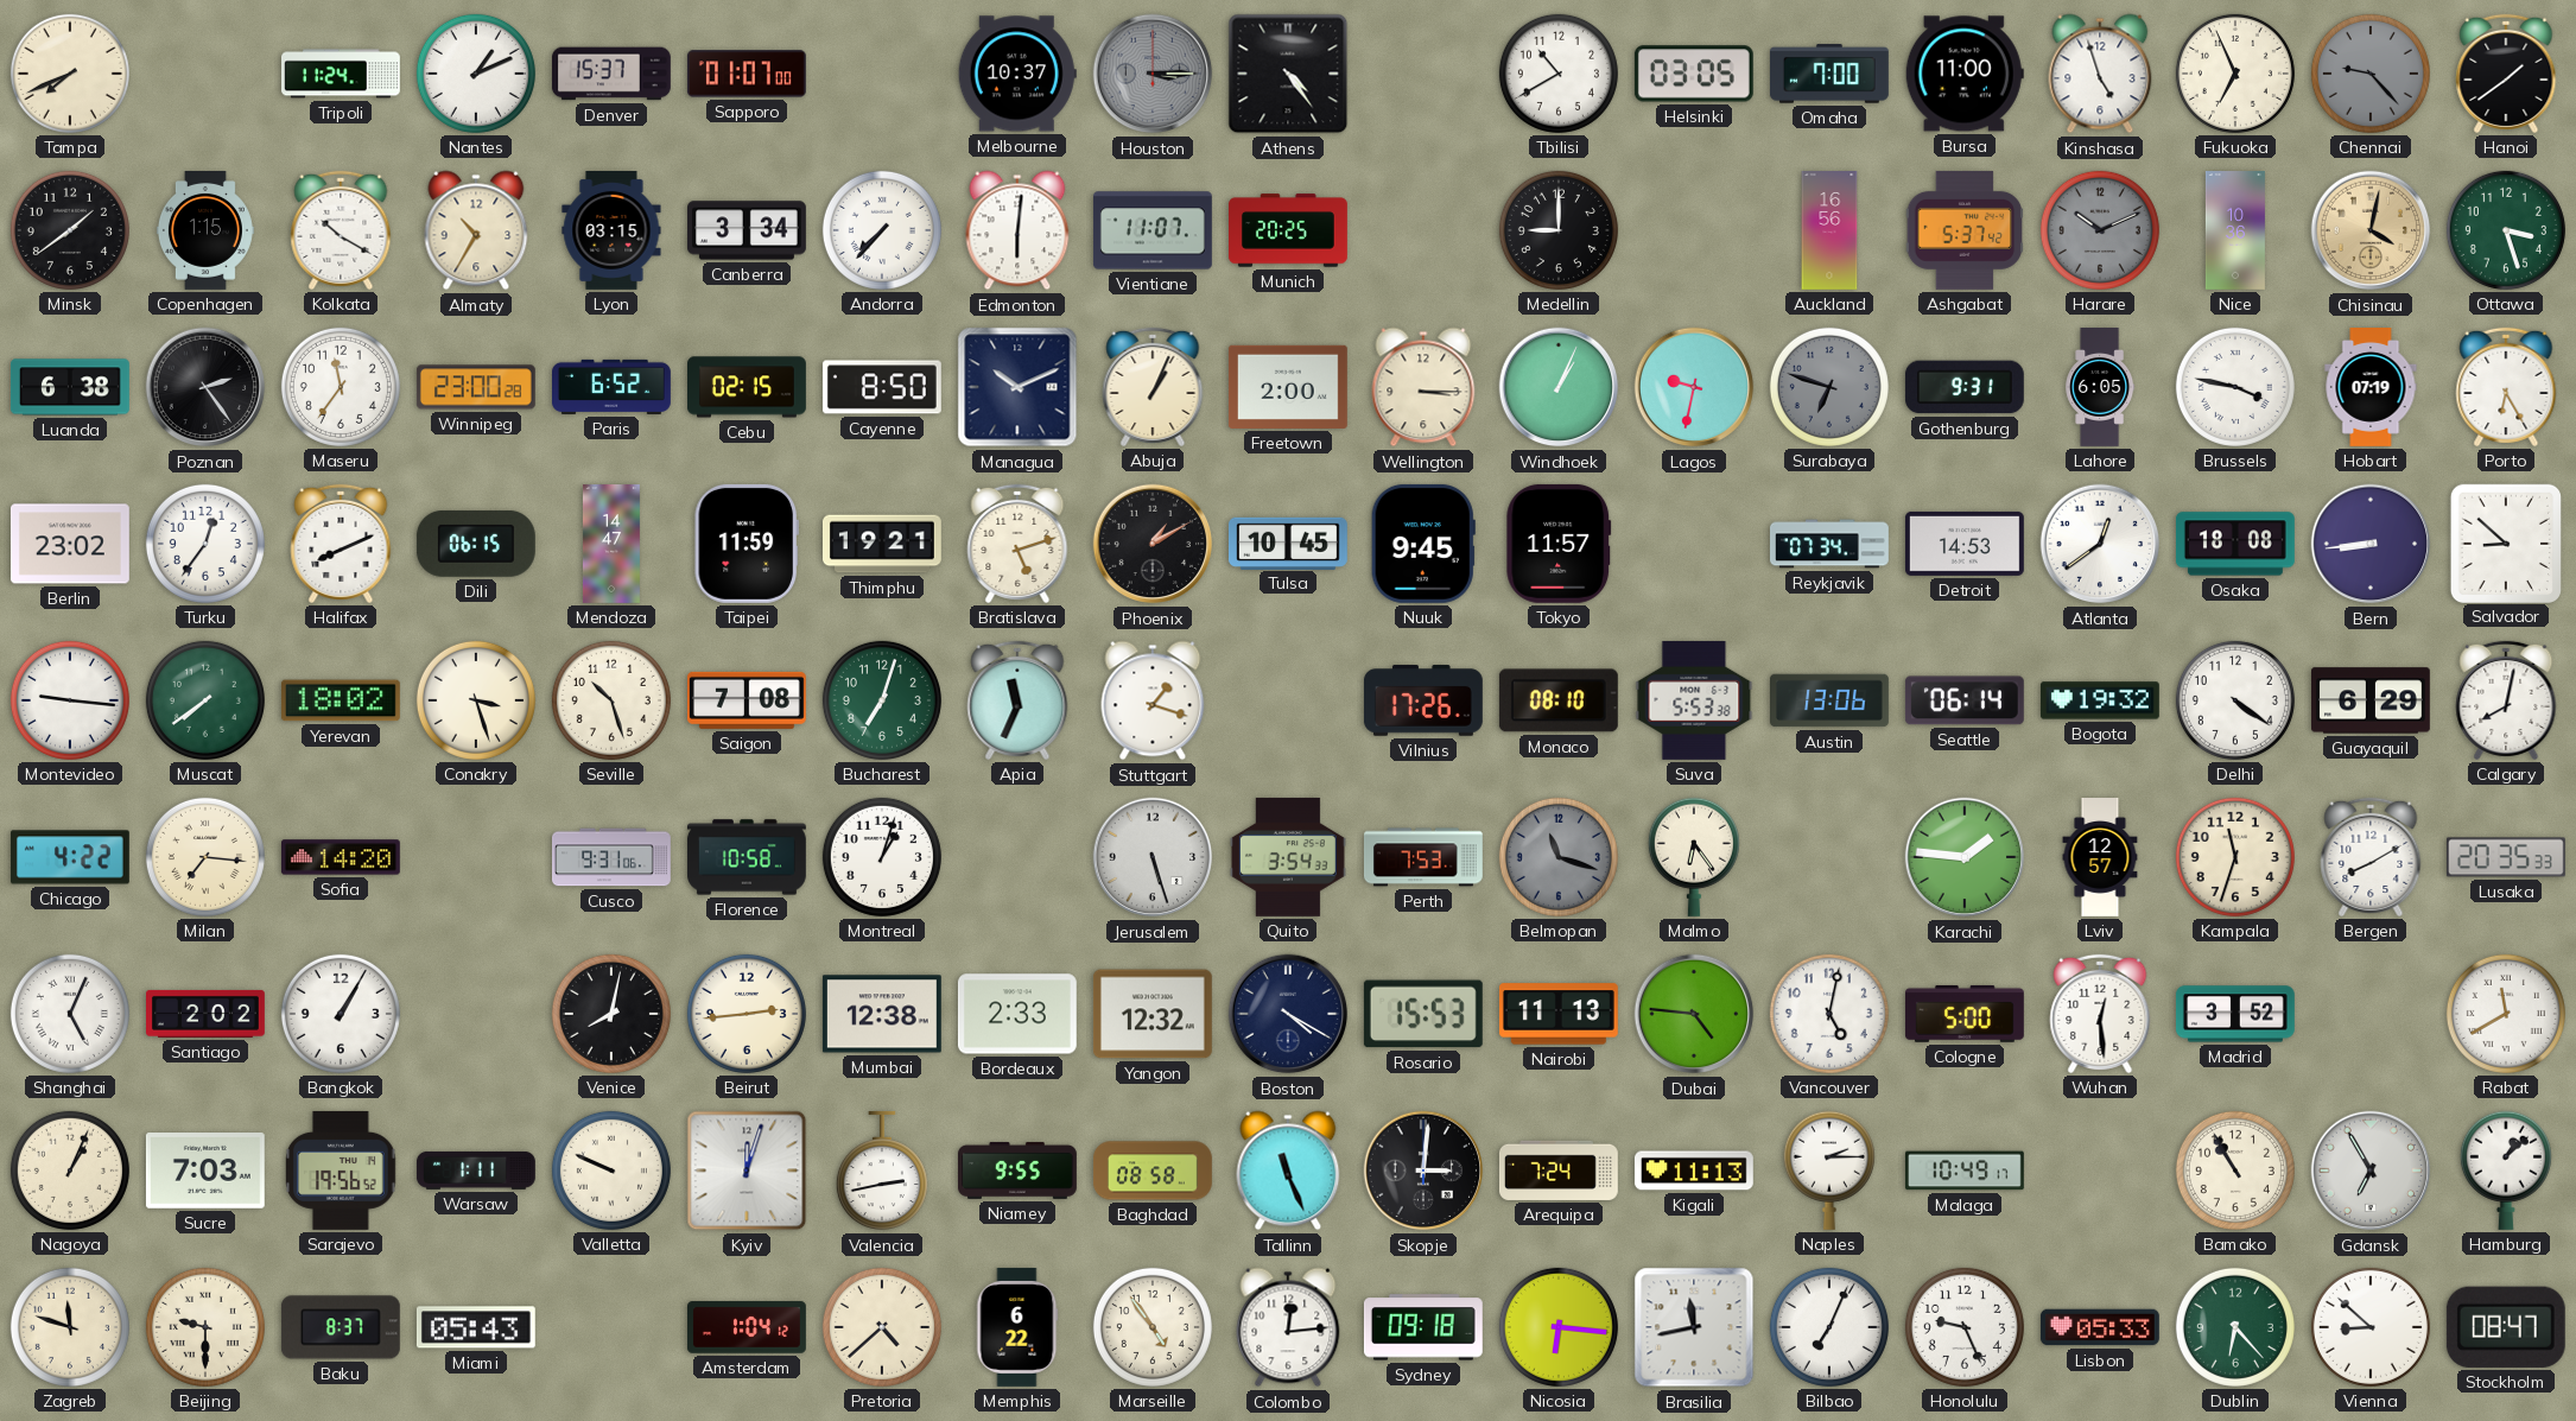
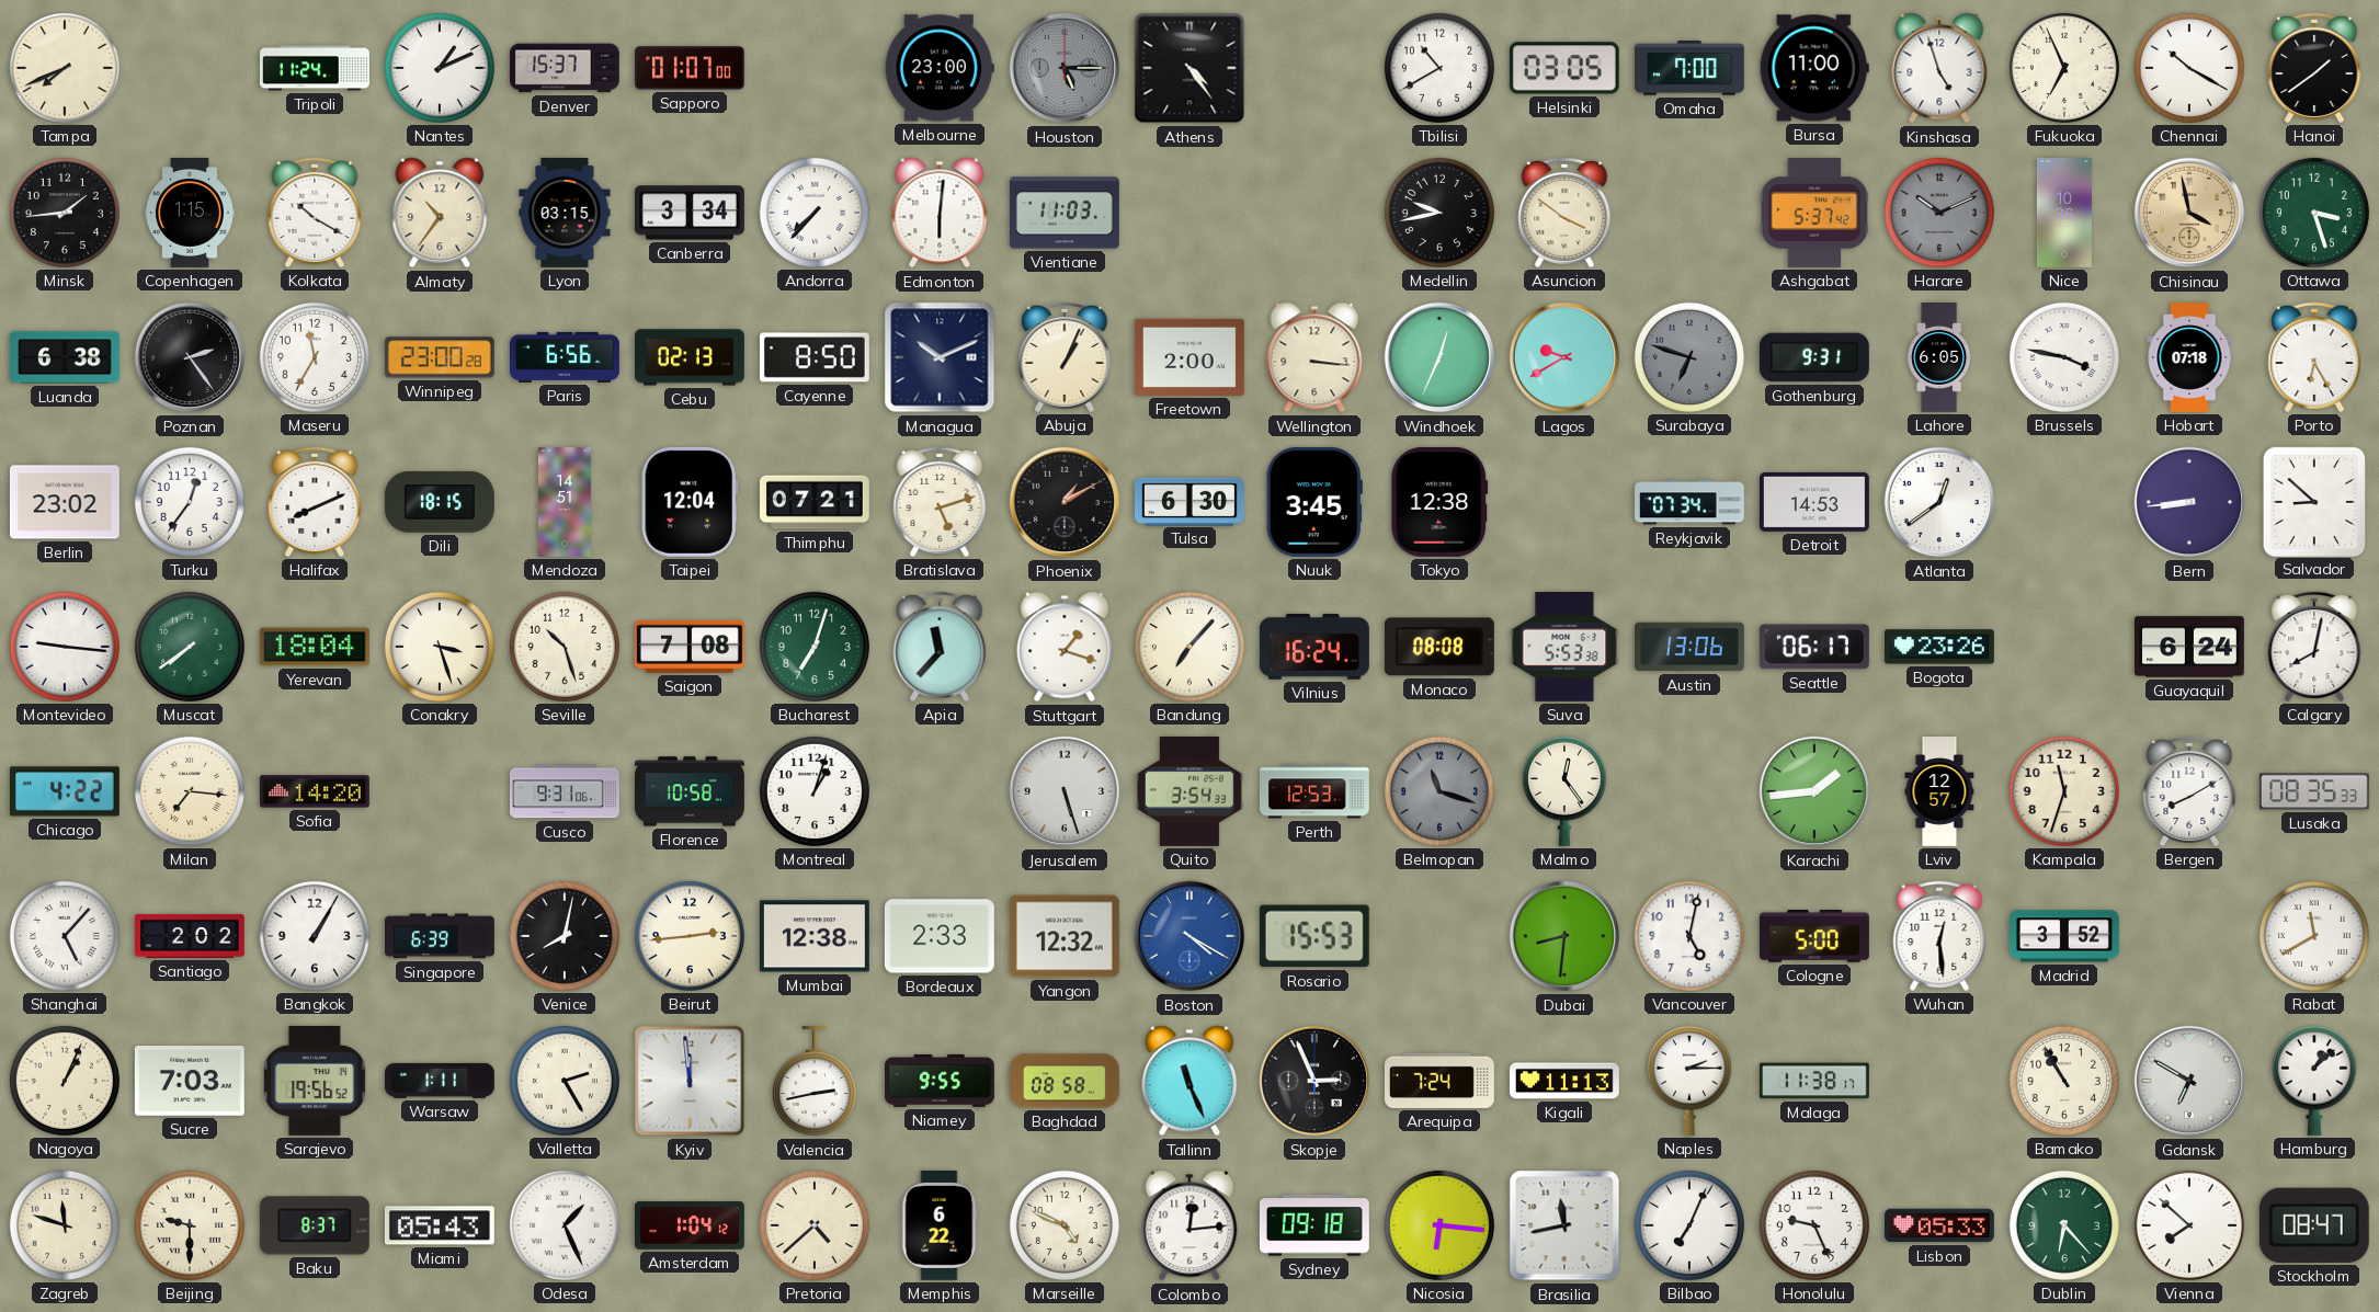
Melbourne: 10:37 -> 23:00 (940, 68)
Houston: 3:15 -> 5:15 (1065, 68)
Chennai: 9:23 -> 10:20 (2189, 68)
Chennai dial: grey -> white (2189, 68)
Minsk: 1:39 -> 1:44 (65, 213)
Almaty: 10:35 -> 10:36 (440, 213)
Vientiane: 11:07 -> 11:03 (1065, 213)
Munich: 20:25 -> none (1289, 230)
Medellin: 9:00 -> 9:43 (1439, 213)
Asuncion: none -> 3:51 (1564, 213)
Auckland: 16:56 -> none (1829, 231)
Chisinau: 4:02 -> 3:58 (2189, 213)
Maseru: 11:36 -> 11:35 (315, 357)
Paris: 6:52 -> 6:56 (566, 357)
Cebu: 02:15 -> 02:13 (691, 357)
Wellington: 3:15 -> 3:16 (1314, 357)
Windhoek: 1:04 -> 12:34 (1439, 357)
Lagos: 9:32 -> 9:40 (1564, 357)
Hobart: 07:19 -> 07:18 (2189, 358)
Dili: 06:15 -> 18:15 (440, 502)
Mendoza: 14:47 -> 14:51 (565, 503)
Taipei: 11:59 -> 12:04 (690, 502)
Thimphu: 19:21 -> 07:21 (816, 502)
Tulsa: 10:45 -> 6:30 (1189, 501)
Nuuk: 9:45 -> 3:45 (1314, 502)
Tokyo: 11:57 -> 12:38 (1439, 502)
Osaka: 18:08 -> none (2235, 544)
Yerevan: 18:02 -> 18:04 (315, 647)
Apia: 11:34 -> 11:37 (940, 647)
Bandung: none -> 7:07 (1189, 647)
Vilnius: 17:26 -> 16:24 (1314, 647)
Monaco: 08:10 -> 08:08 (1439, 647)
Seattle: 06:14 -> 06:17 (1814, 647)
Bogota: 19:32 -> 23:26 (1939, 647)
Delhi: 4:21 -> none (2235, 700)
Guayaquil: 6:29 -> 6:24 (2189, 647)
Perth: 7:53 -> 12:53 (1316, 791)
Malmo: 6:24 -> 12:24 (1564, 791)
Karachi: 1:46 -> 1:44 (1814, 791)
Lusaka: 20:35 -> 08:35 (2314, 791)
Shanghai: 5:04 -> 5:07 (65, 936)
Singapore: none -> 6:39 (441, 936)
Boston dial: navy -> blue (1189, 936)
Nairobi: 11:13 -> none (1559, 1014)
Dubai: 4:46 -> 8:31 (1564, 936)
Valletta: 9:49 -> 2:25 (565, 1081)
Kyiv: 12:03 -> 11:59 (690, 1081)
Skopje: 3:01 -> 2:56 (1314, 1081)
Malaga: 10:49 -> 11:38 (1814, 1081)
Gdansk: 6:55 -> 6:50 (2189, 1081)
Odesa: none -> 1:26 (565, 1225)
Marseille: 4:54 -> 4:49 (1065, 1225)
Vienna: 8:52 -> 7:52 (2189, 1225)
